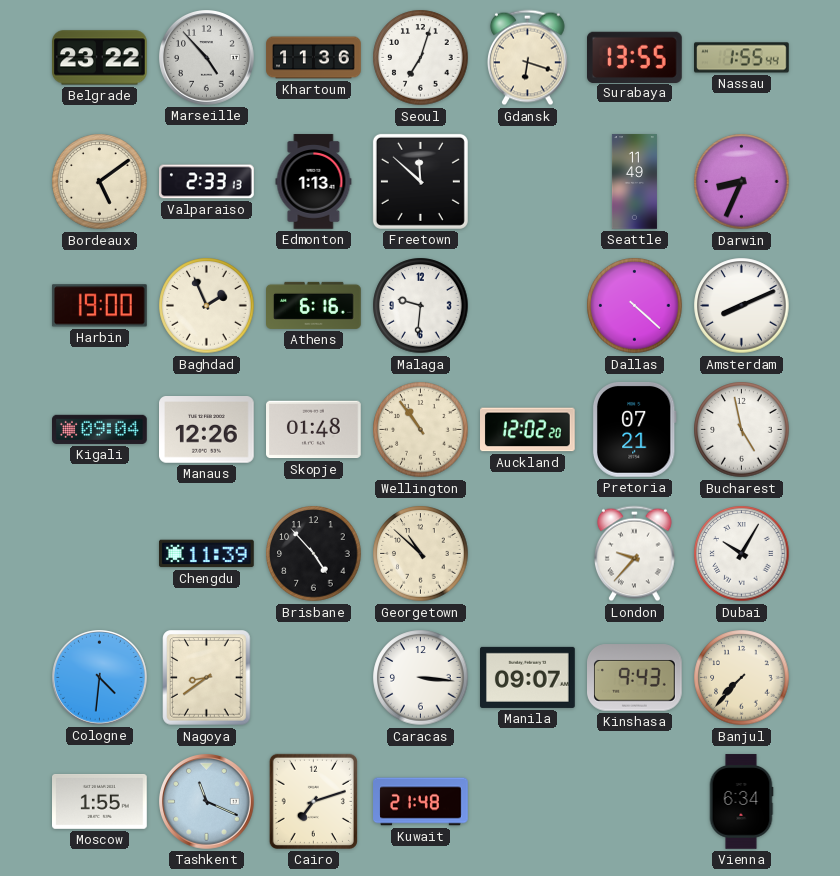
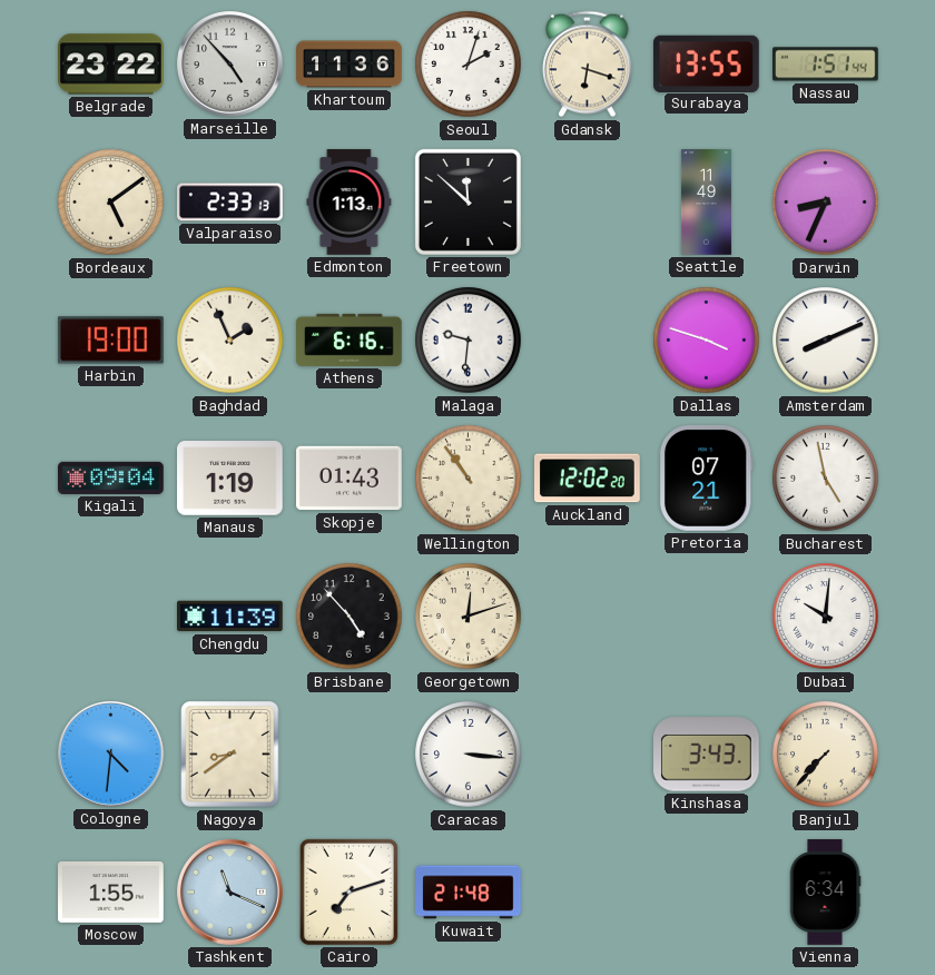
Seoul: 7:03 -> 2:03 (469, 65)
Nassau: 1:55 -> 1:51 (826, 65)
Dallas: 4:22 -> 3:48 (707, 341)
Manaus: 12:26 -> 1:19 (230, 479)
Skopje: 01:48 -> 01:43 (350, 479)
Georgetown: 10:52 -> 12:12 (469, 617)
London: 9:37 -> none (635, 554)
Dubai: 10:05 -> 10:01 (826, 617)
Manila: 09:07 -> none (528, 677)
Kinshasa: 9:43 -> 3:43 (707, 755)
